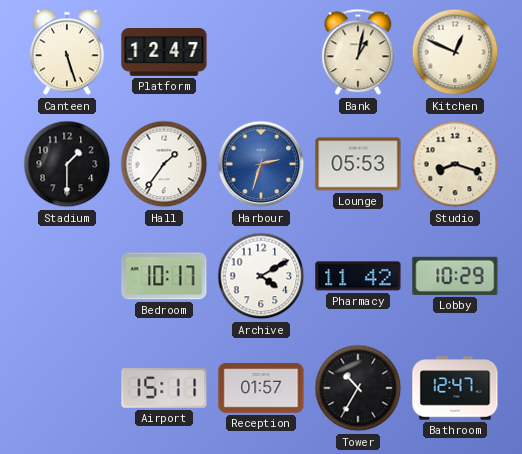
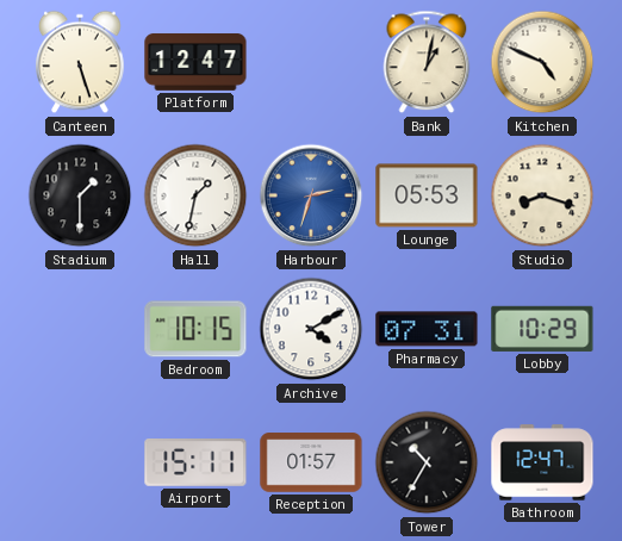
Kitchen: 12:49 -> 4:49 (542, 62)
Hall: 1:36 -> 1:32 (195, 195)
Bedroom: 10:17 -> 10:15 (195, 329)
Pharmacy: 11:42 -> 07:31 (427, 329)
